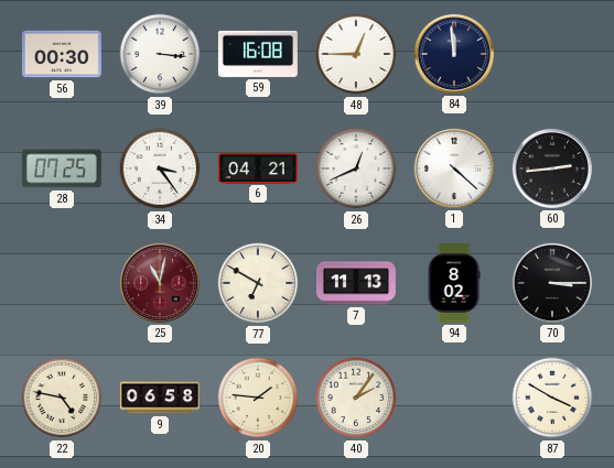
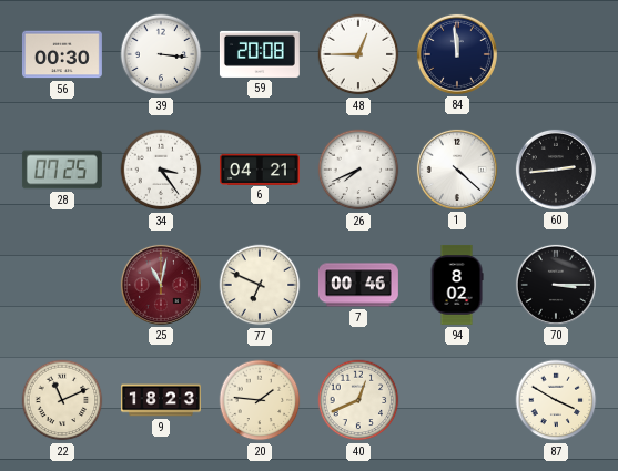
59: 16:08 -> 20:08 (260, 54)
26: 12:41 -> 7:41 (358, 170)
77: 6:50 -> 6:49 (260, 285)
7: 11:13 -> 00:46 (358, 285)
22: 4:47 -> 11:11 (62, 400)
9: 06:58 -> 18:23 (161, 400)
40: 2:06 -> 12:41 (358, 400)
